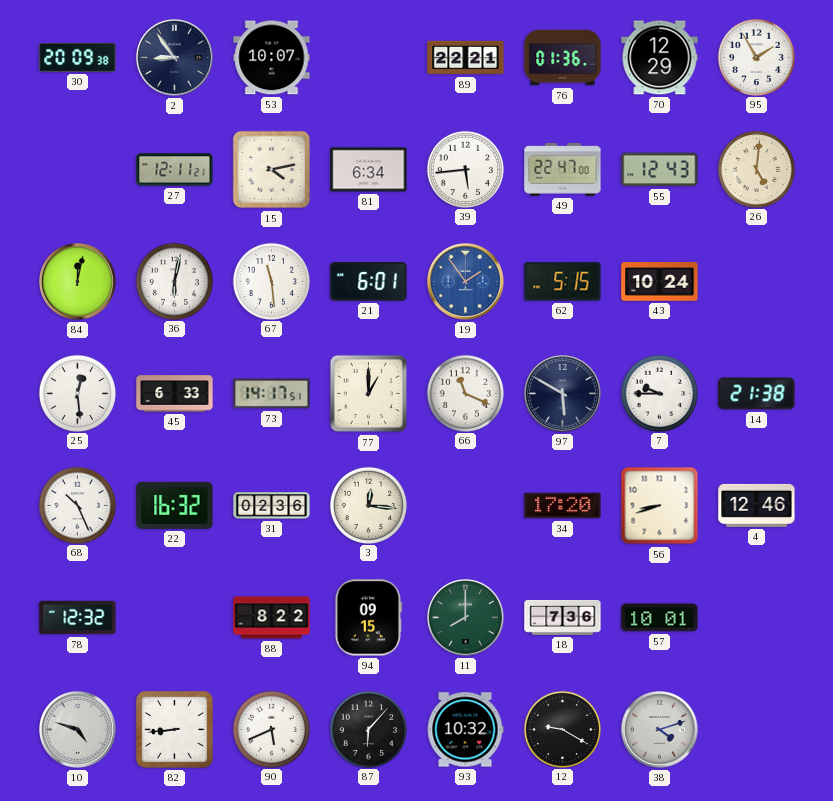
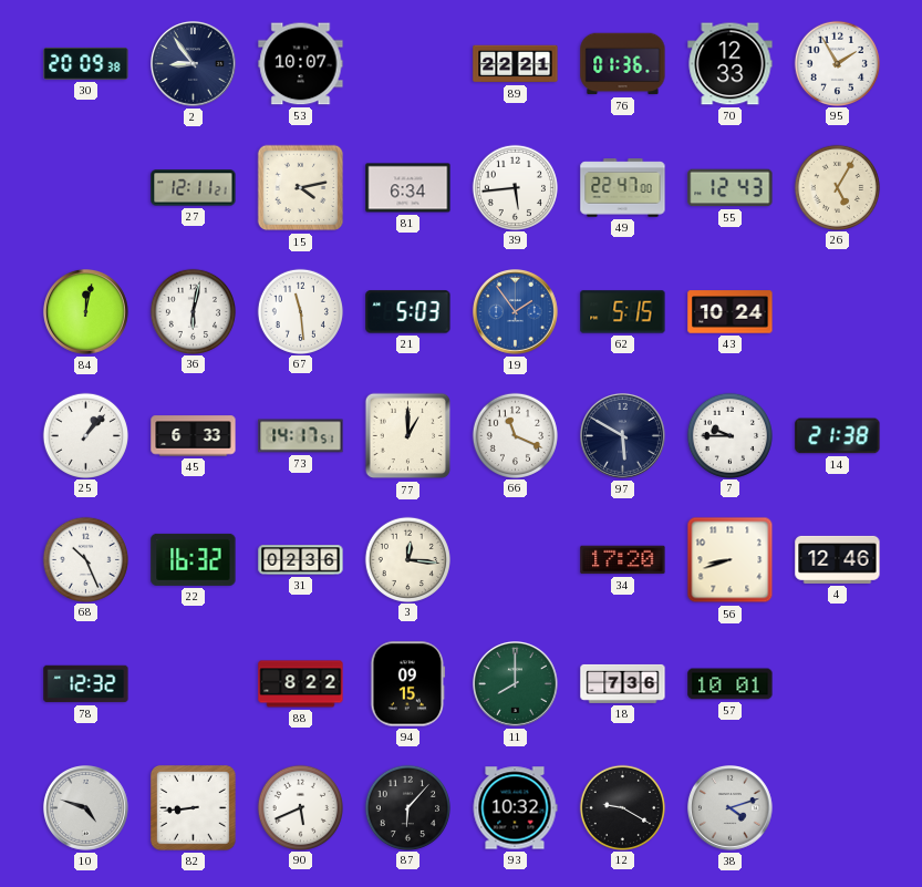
70: 12:29 -> 12:33 (731, 64)
26: 5:01 -> 5:05 (837, 187)
21: 6:01 -> 5:03 (408, 312)
25: 12:29 -> 1:07 (85, 435)
